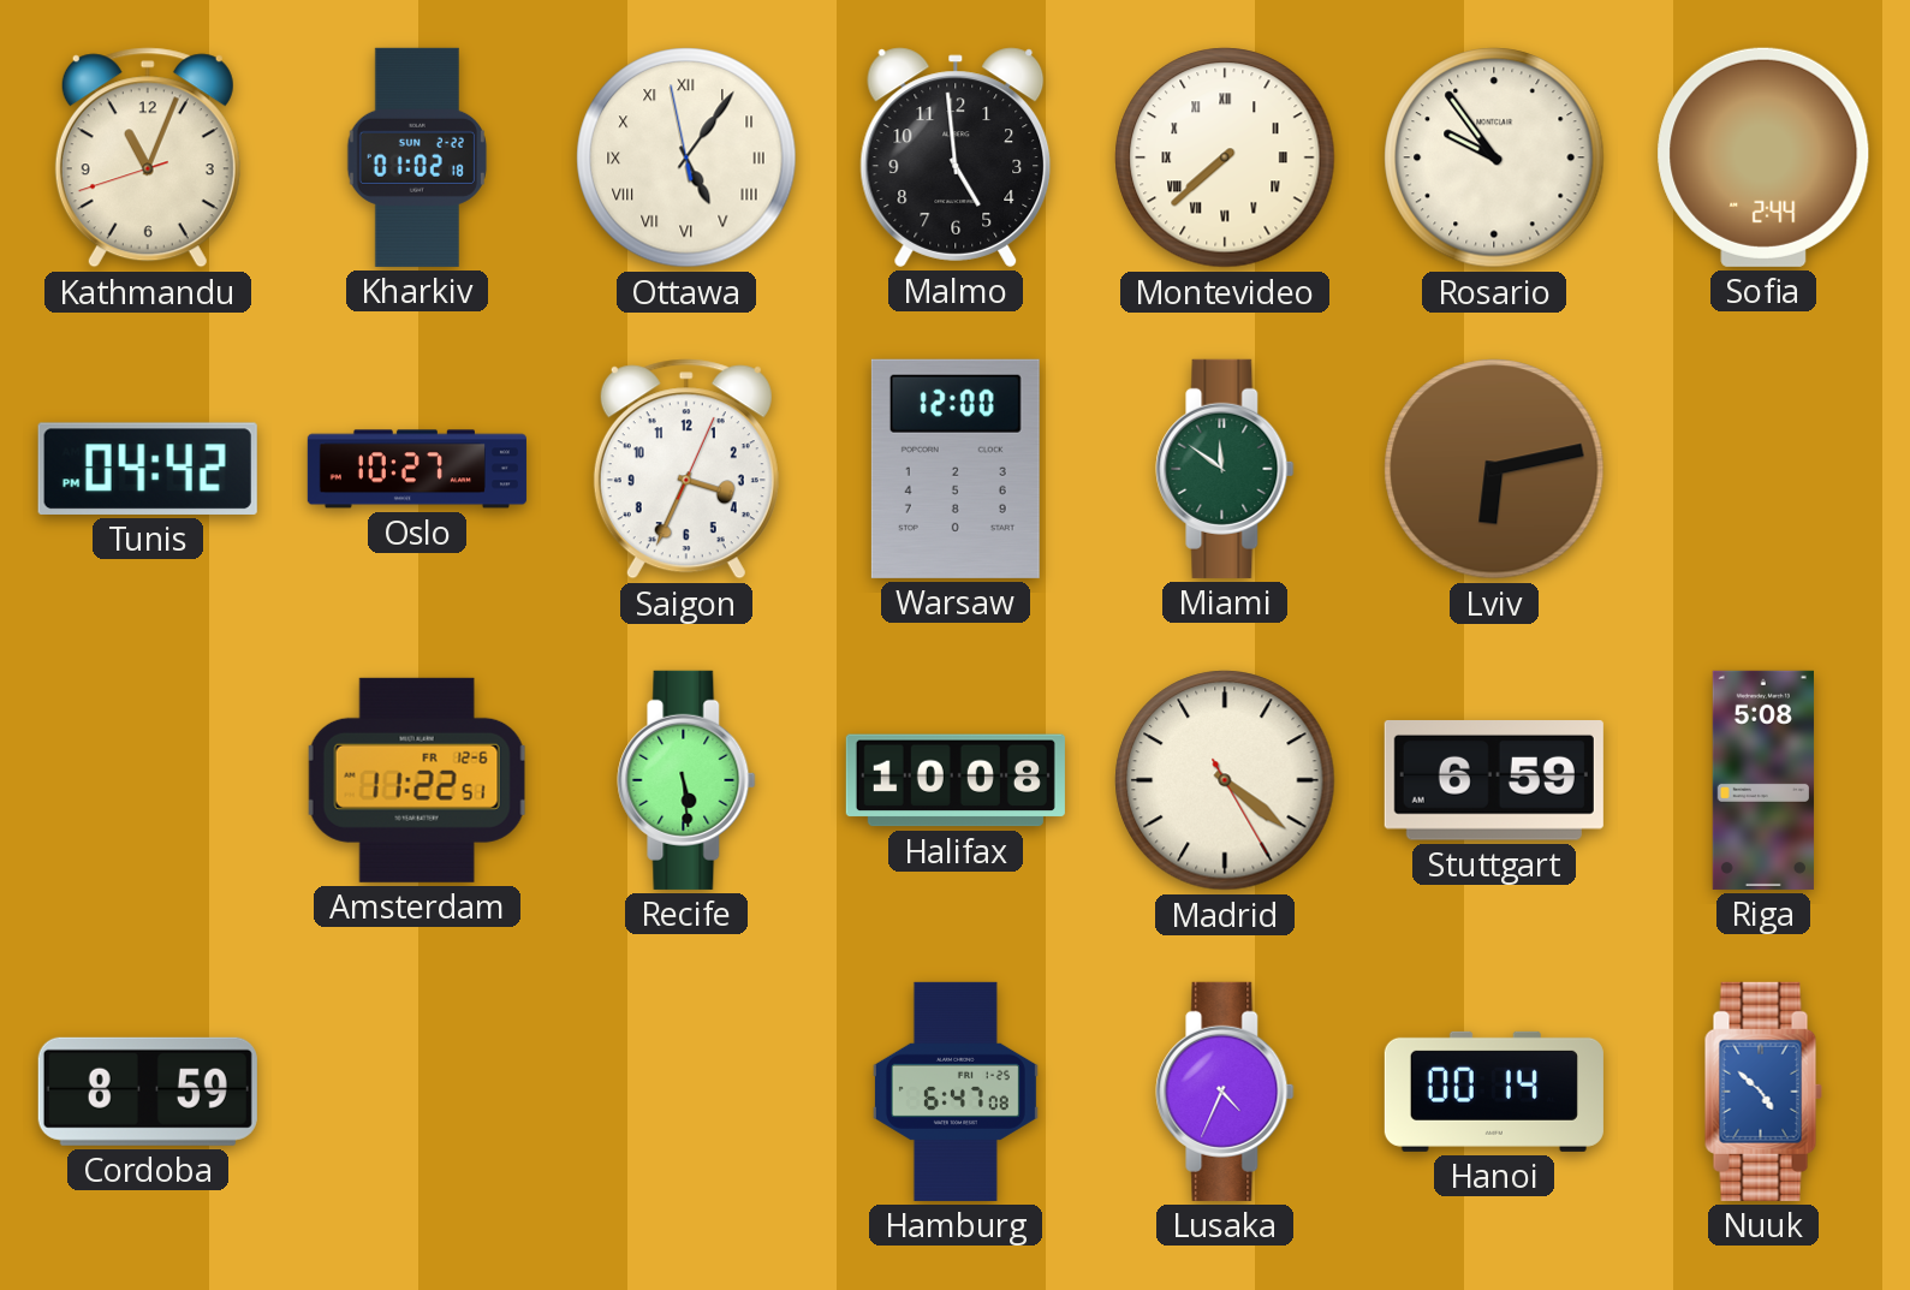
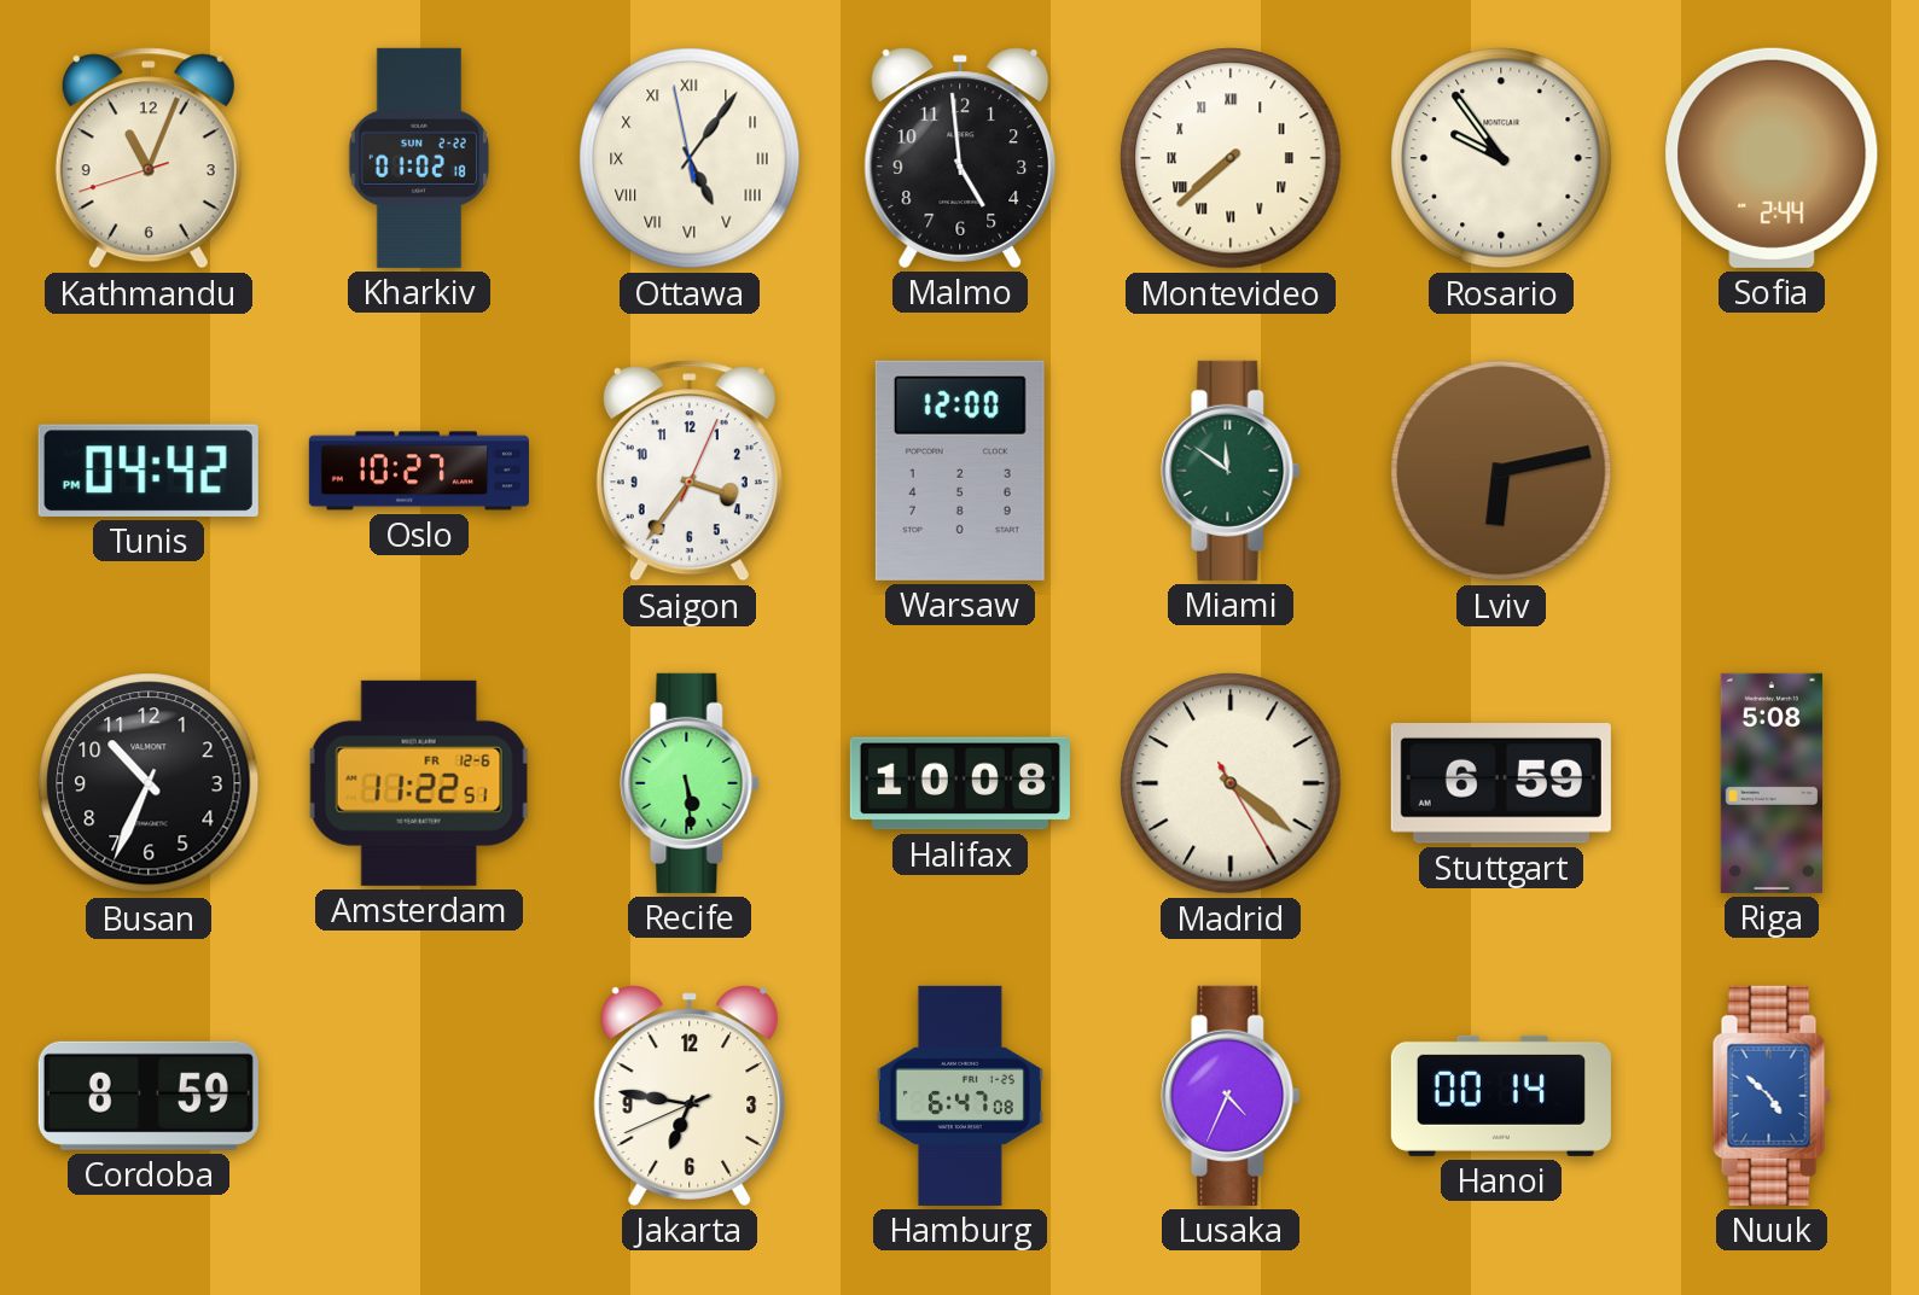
Saigon: 3:34 -> 3:36 (690, 471)
Busan: none -> 10:34 (149, 783)
Jakarta: none -> 6:46 (690, 1096)
